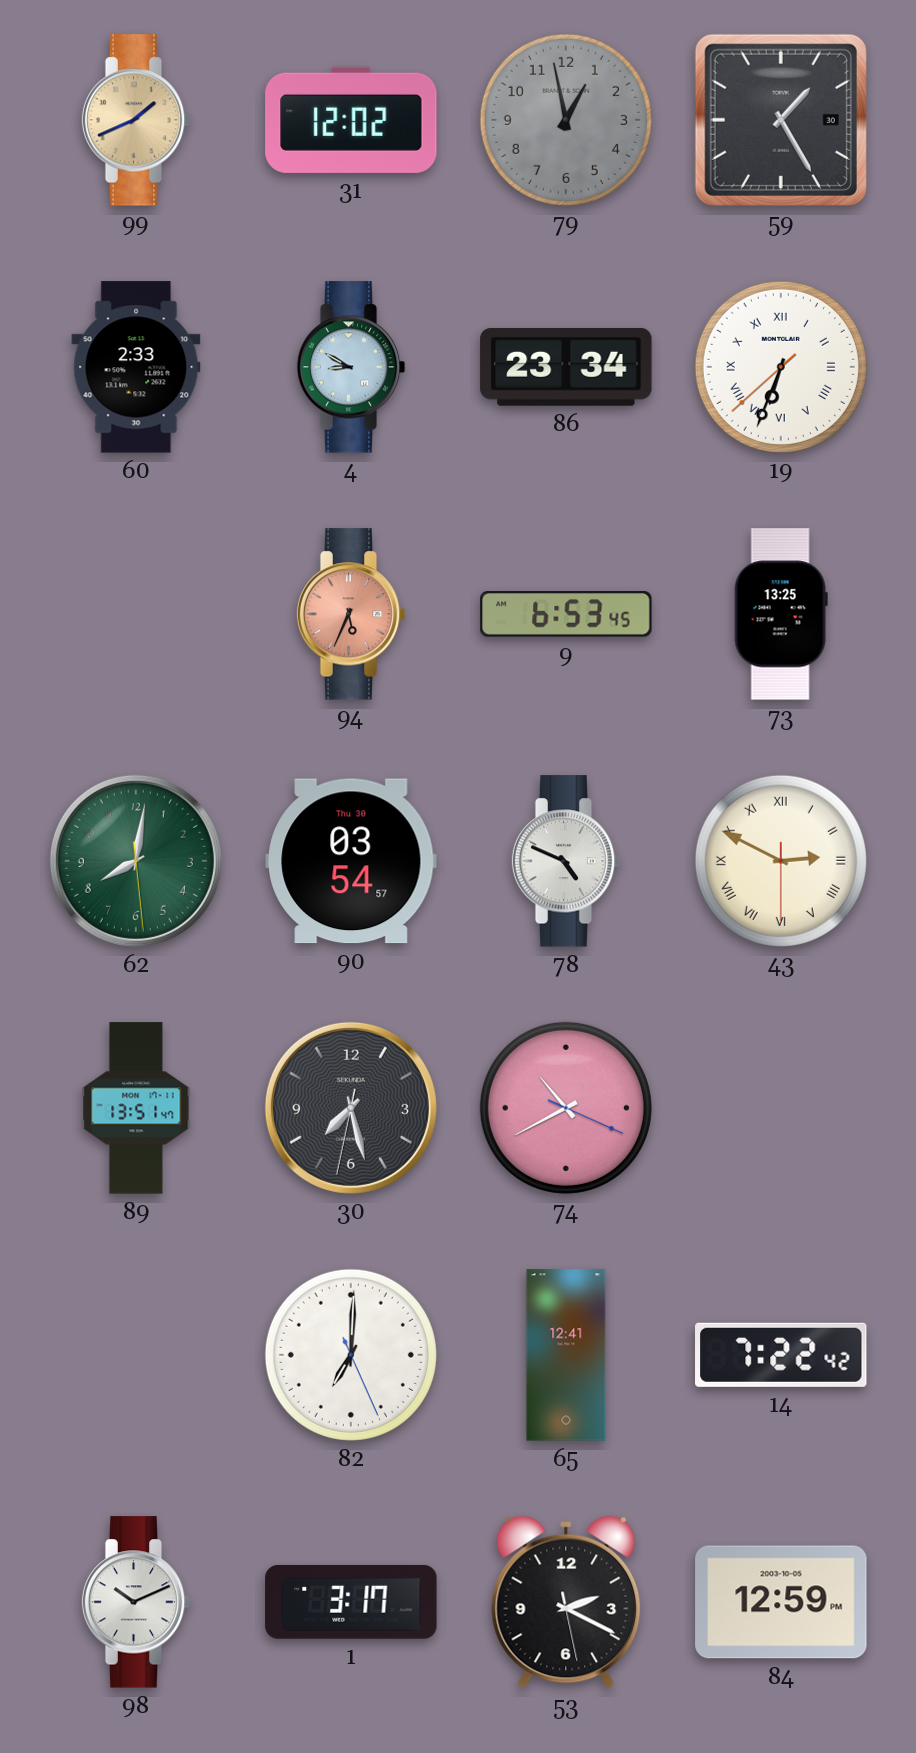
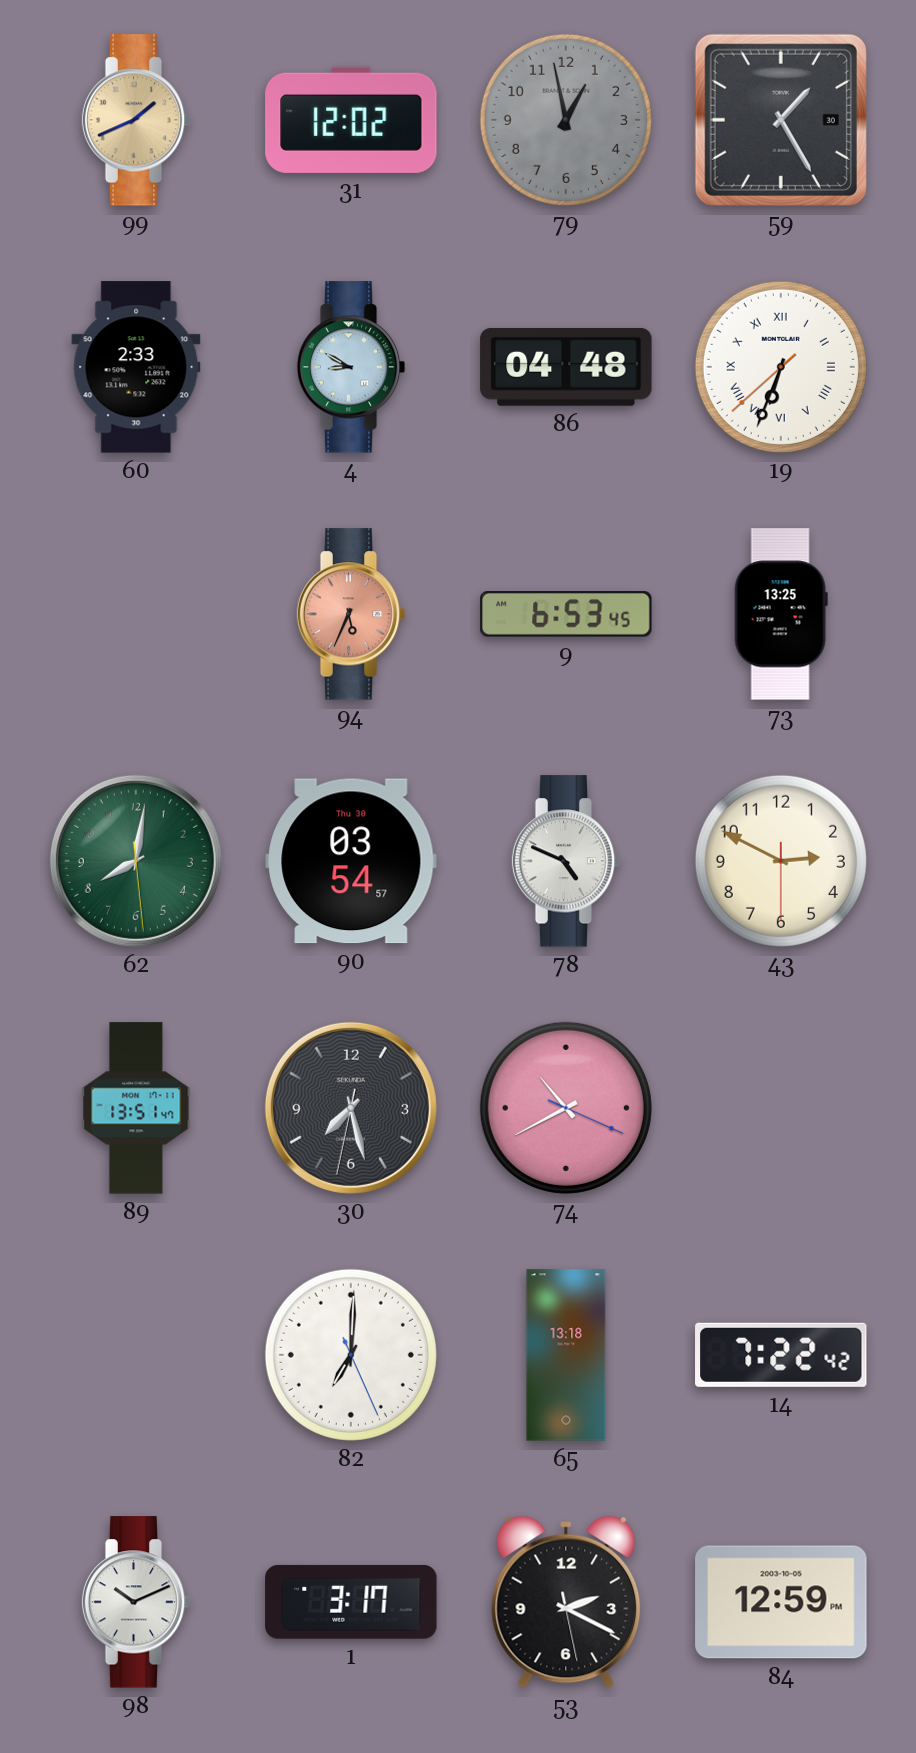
86: 23:34 -> 04:48 (566, 367)
43 numerals: Roman -> Arabic (781, 861)
65: 12:41 -> 13:18 (566, 1355)
